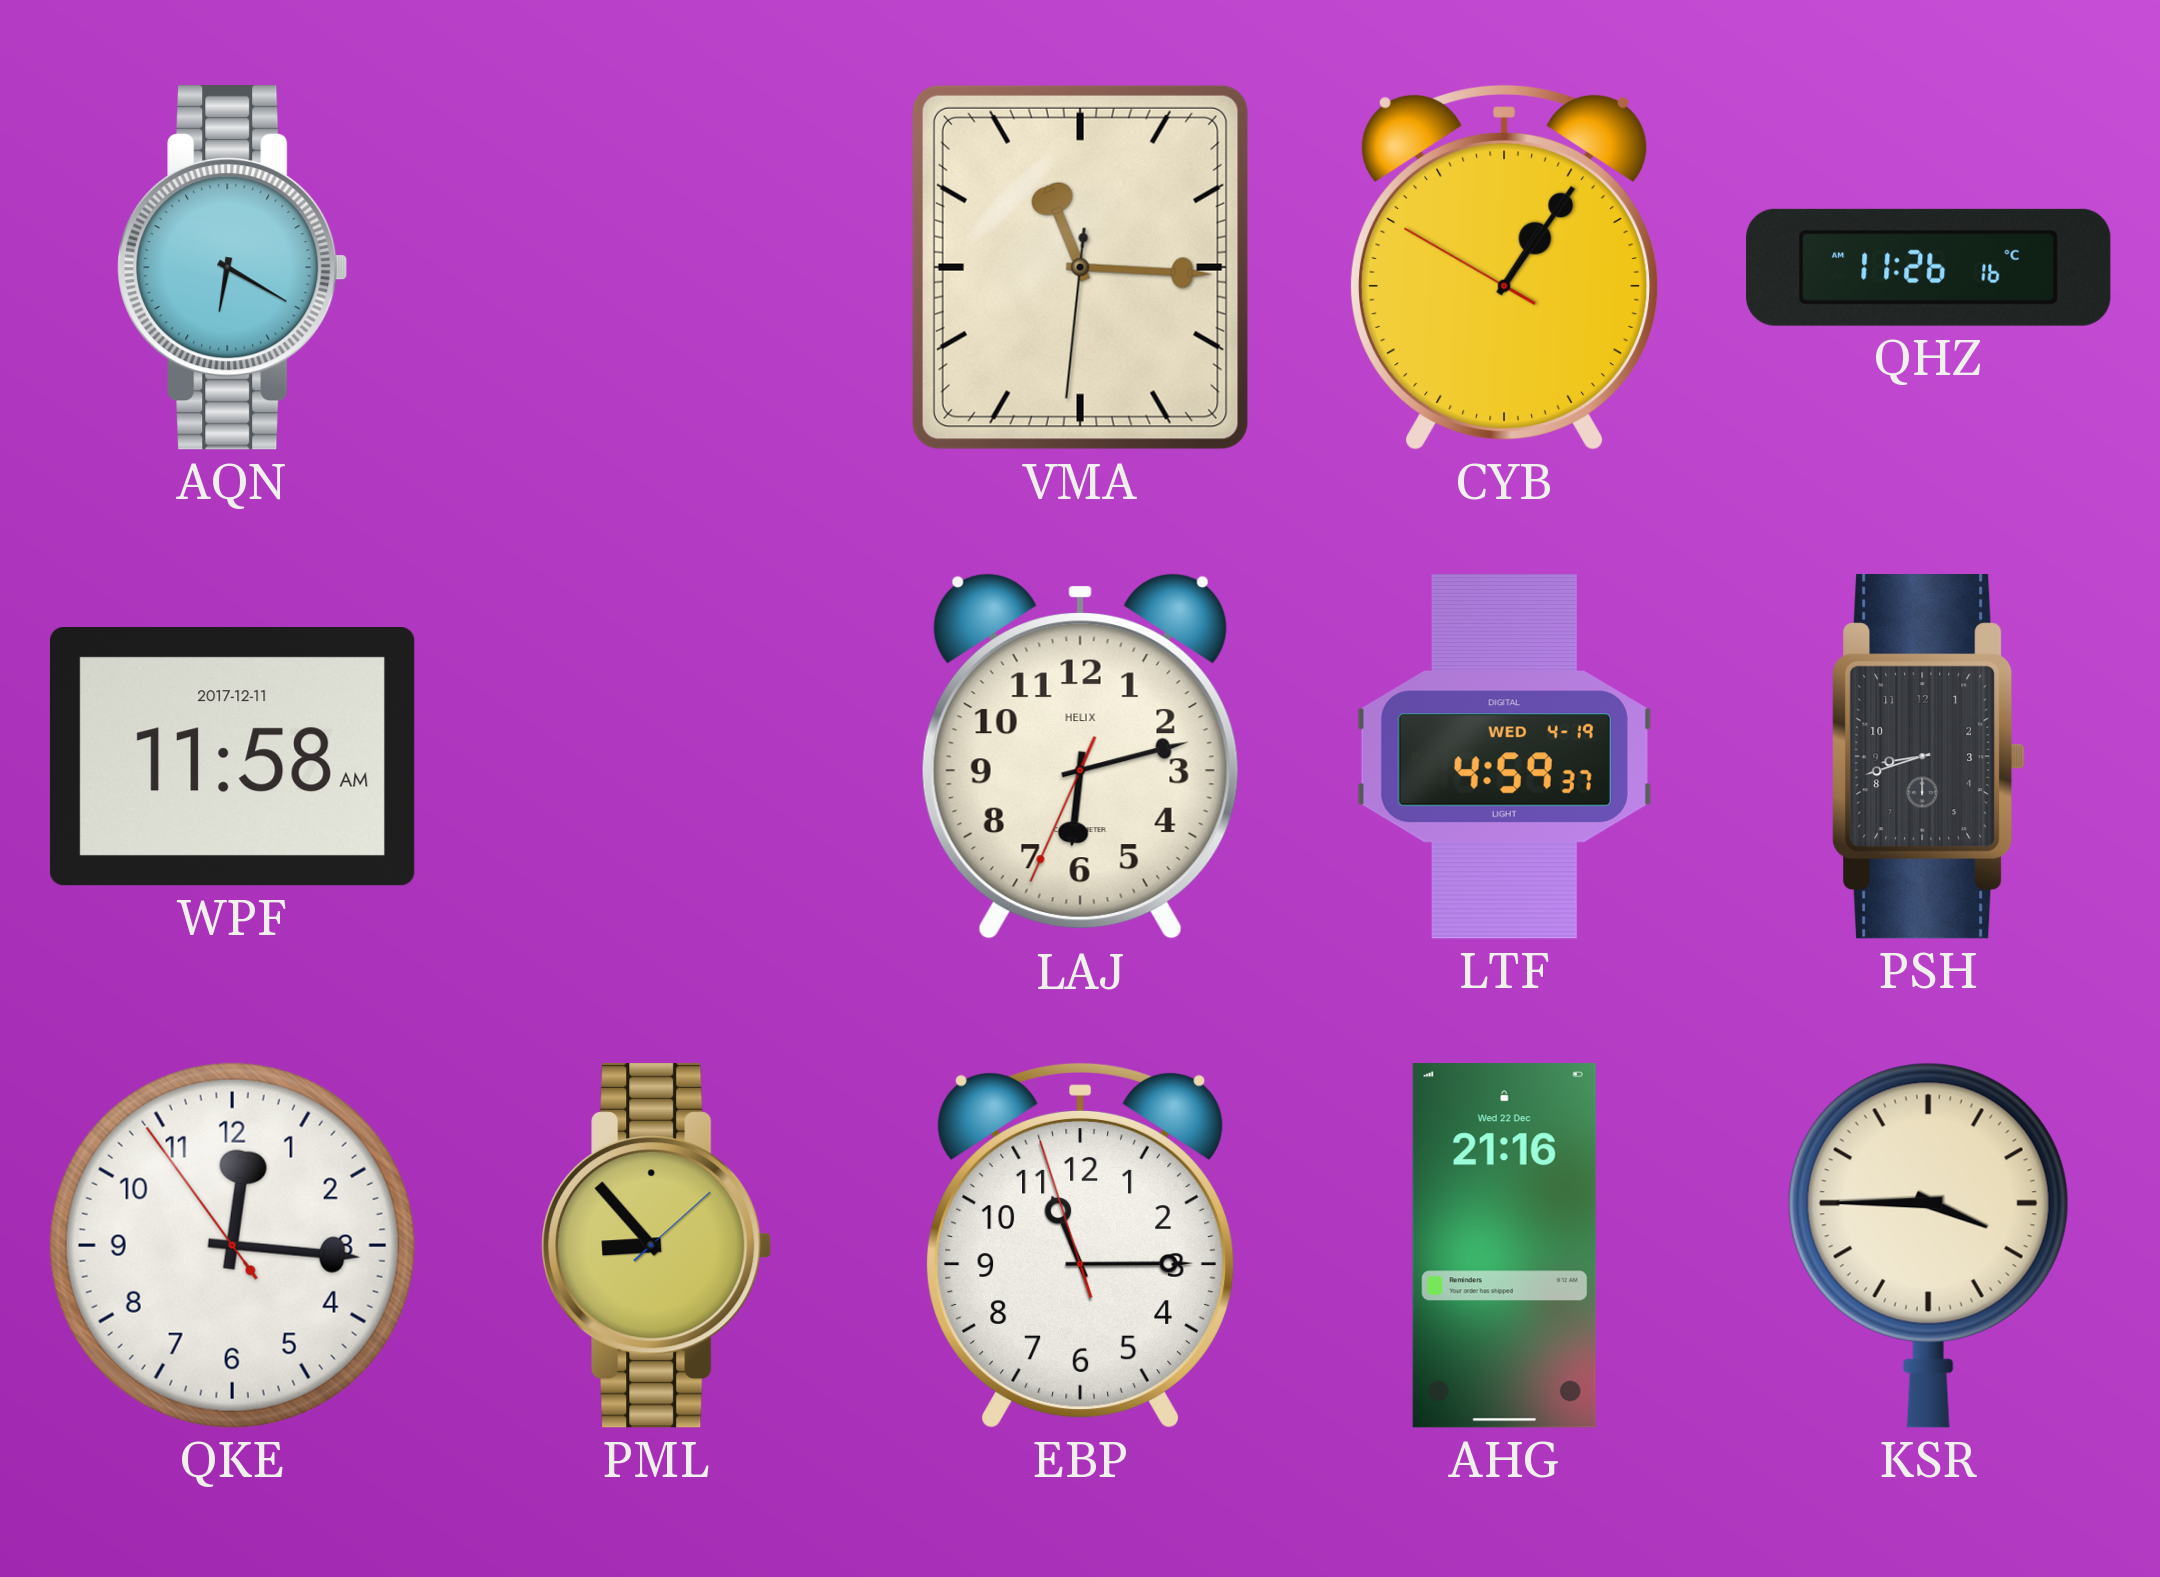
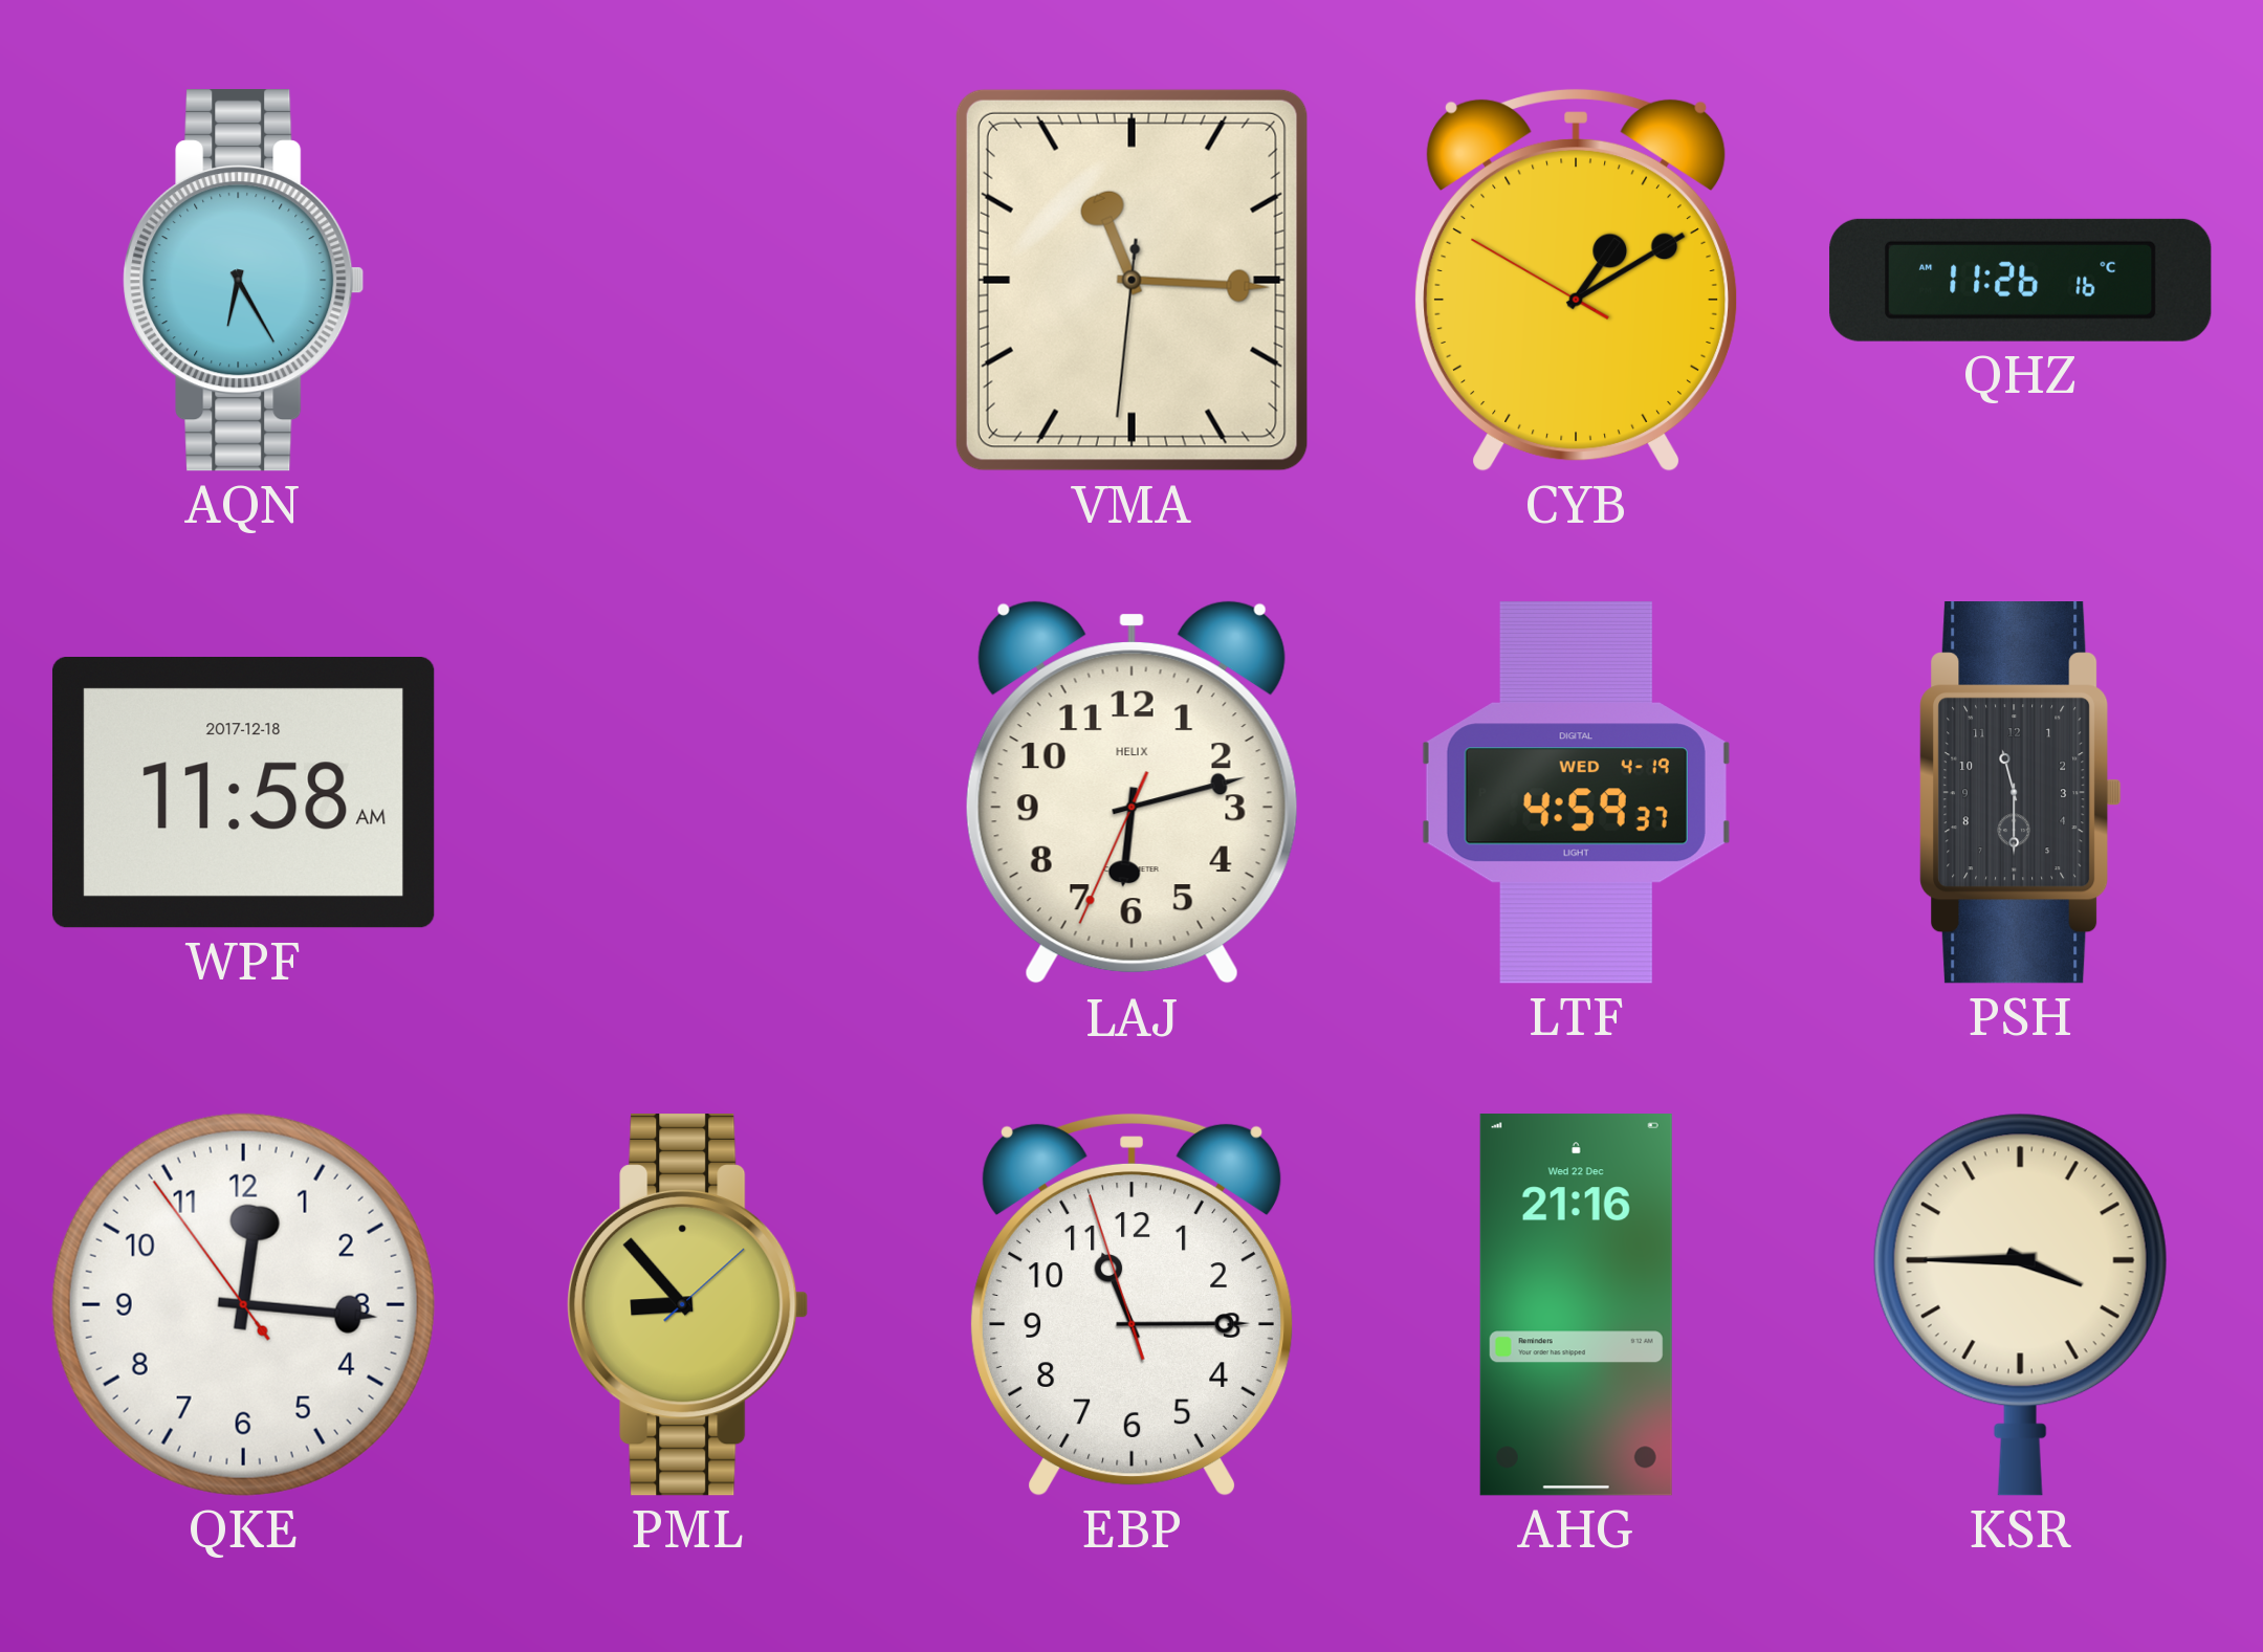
AQN: 6:20 -> 6:25 (244, 281)
CYB: 1:05 -> 1:09 (1577, 281)
WPF date: 2017-12-11 -> 2017-12-18 (243, 793)
PSH: 8:42 -> 11:30 (2021, 793)
